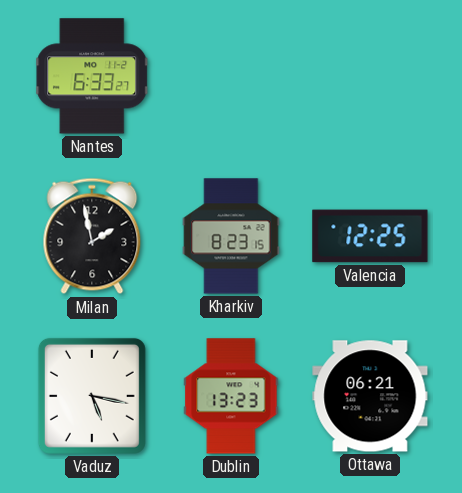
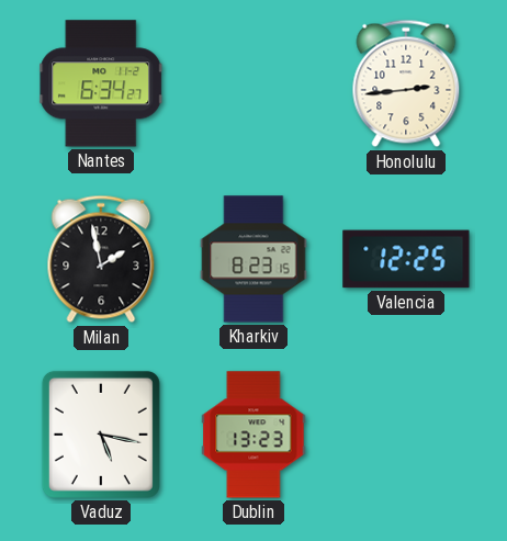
Nantes: 6:33 -> 6:34 (102, 83)
Honolulu: none -> 2:44 (406, 83)
Ottawa: 06:21 -> none (370, 396)
